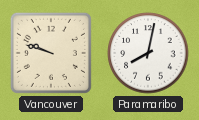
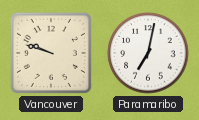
Paramaribo: 8:02 -> 7:02 (148, 53)
